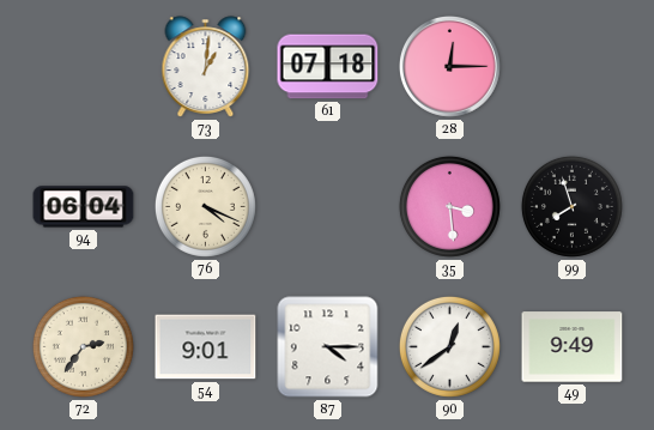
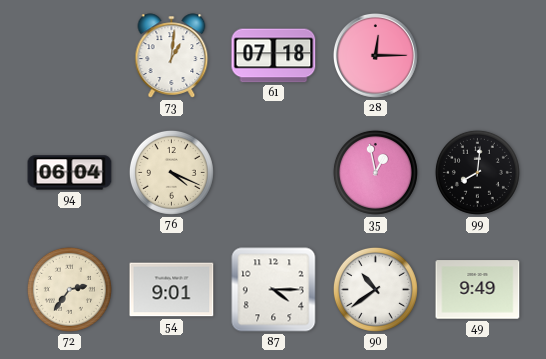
35: 3:29 -> 12:58 (375, 172)
99: 7:57 -> 8:01 (477, 172)
90: 12:39 -> 10:39 (375, 289)
